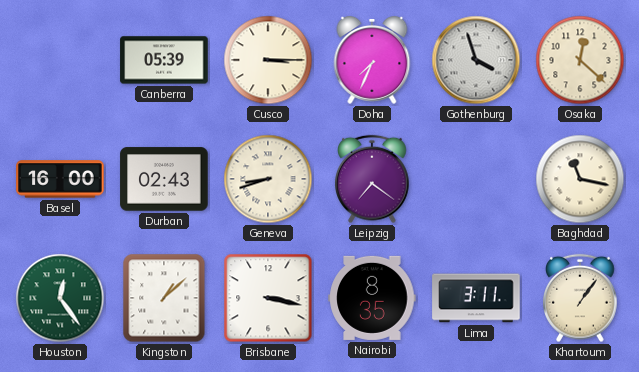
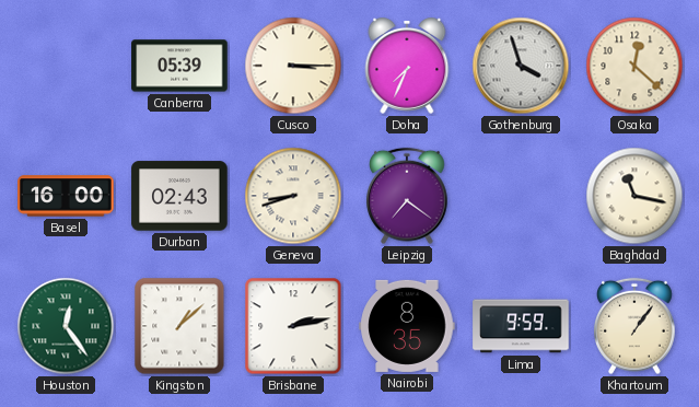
Brisbane: 3:17 -> 2:13 (293, 326)
Lima: 3:11 -> 9:59 (521, 326)
